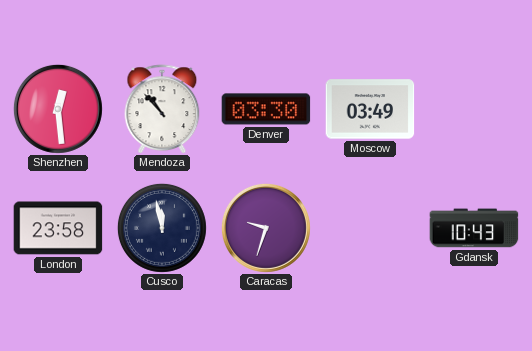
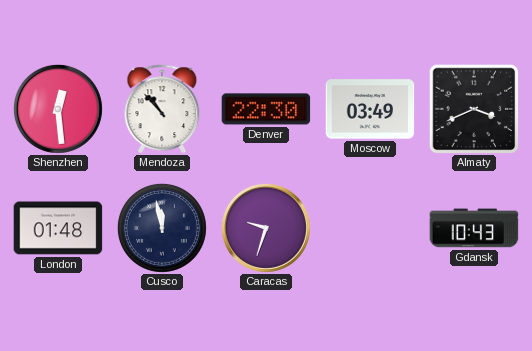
Denver: 03:30 -> 22:30 (266, 109)
Almaty: none -> 3:41 (474, 109)
London: 23:58 -> 01:48 (58, 228)
